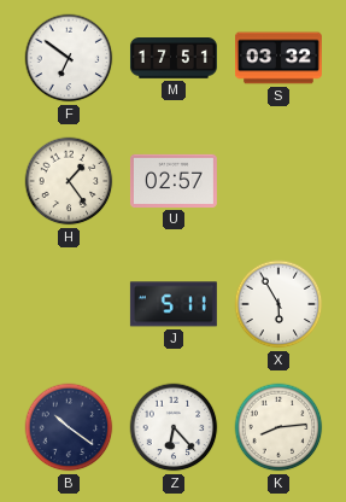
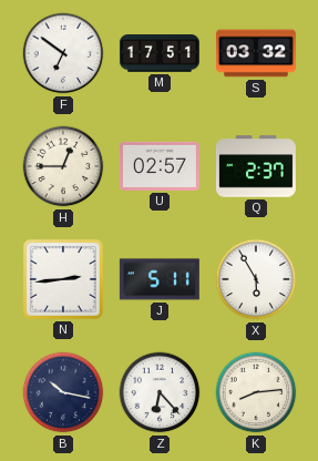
H: 1:24 -> 12:45 (63, 166)
Q: none -> 2:37 (256, 166)
N: none -> 2:44 (63, 279)
B: 10:21 -> 10:17 (63, 392)
